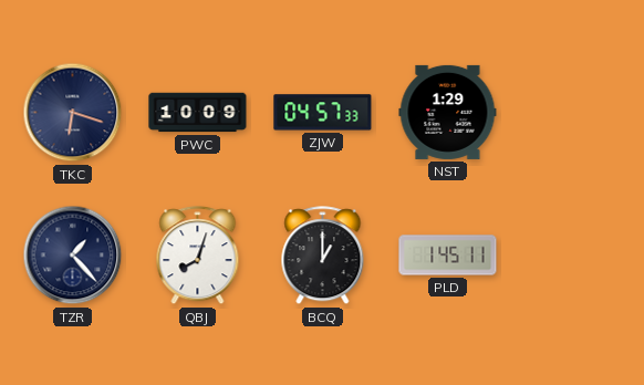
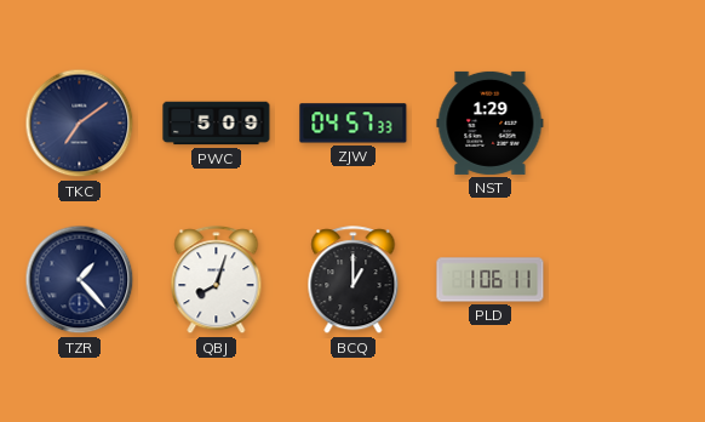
TKC: 6:18 -> 7:09 (80, 124)
PWC: 10:09 -> 5:09 (217, 124)
PLD: 1:45 -> 1:06 (491, 280)
